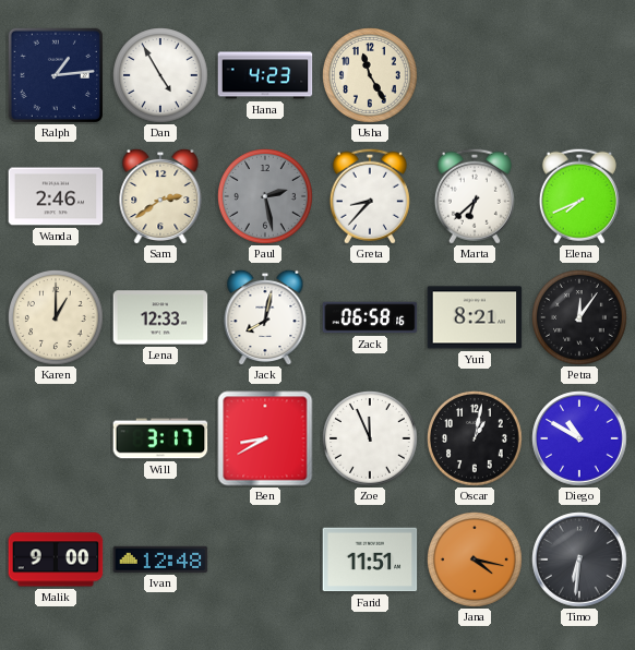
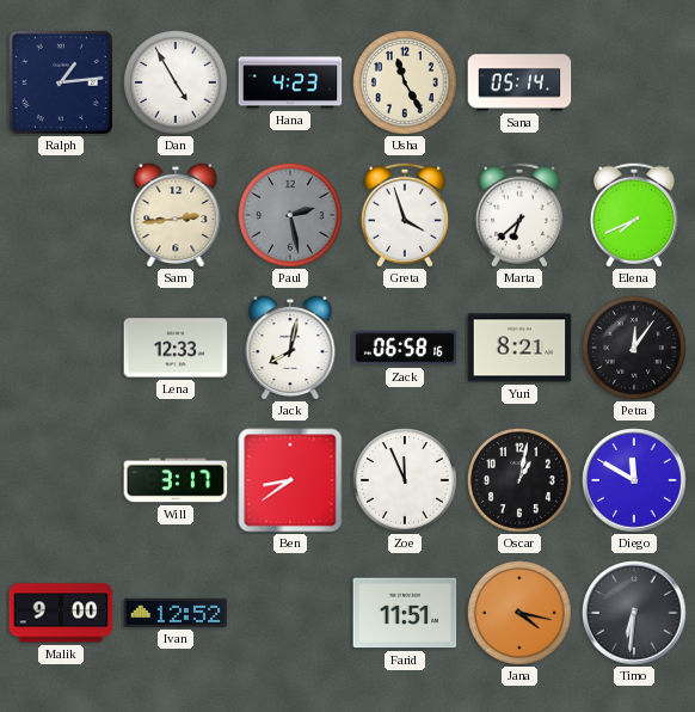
Sana: none -> 05:14 (519, 82)
Wanda: 2:46 -> none (56, 196)
Sam: 2:39 -> 2:44 (176, 215)
Greta: 8:37 -> 3:57 (405, 215)
Karen: 1:00 -> none (57, 318)
Ben: 8:40 -> 8:39 (290, 480)
Diego: 10:50 -> 11:50 (634, 480)
Ivan: 12:48 -> 12:52 (176, 613)
